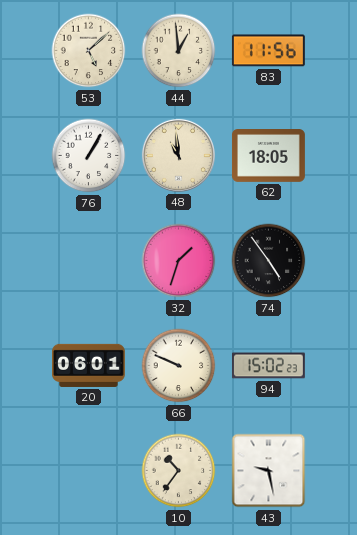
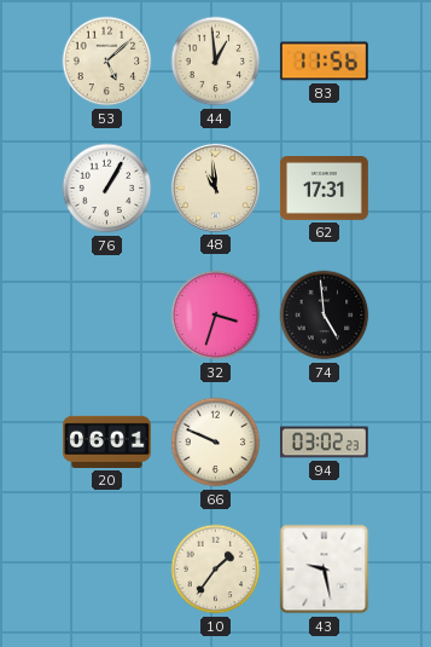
62: 18:05 -> 17:31 (324, 189)
32: 1:33 -> 3:33 (216, 316)
74: 4:54 -> 4:59 (325, 316)
94: 15:02 -> 03:02 (324, 443)
10: 10:36 -> 1:36 (216, 570)
